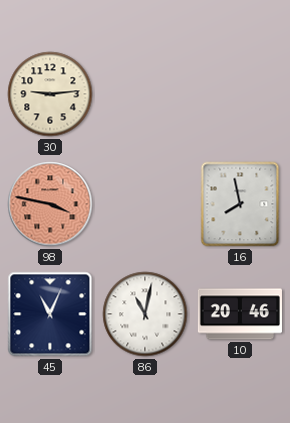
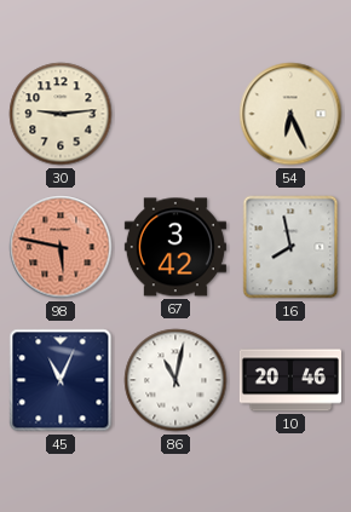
54: none -> 6:26 (290, 114)
98: 3:47 -> 5:47 (61, 247)
67: none -> 3:42 (175, 247)
